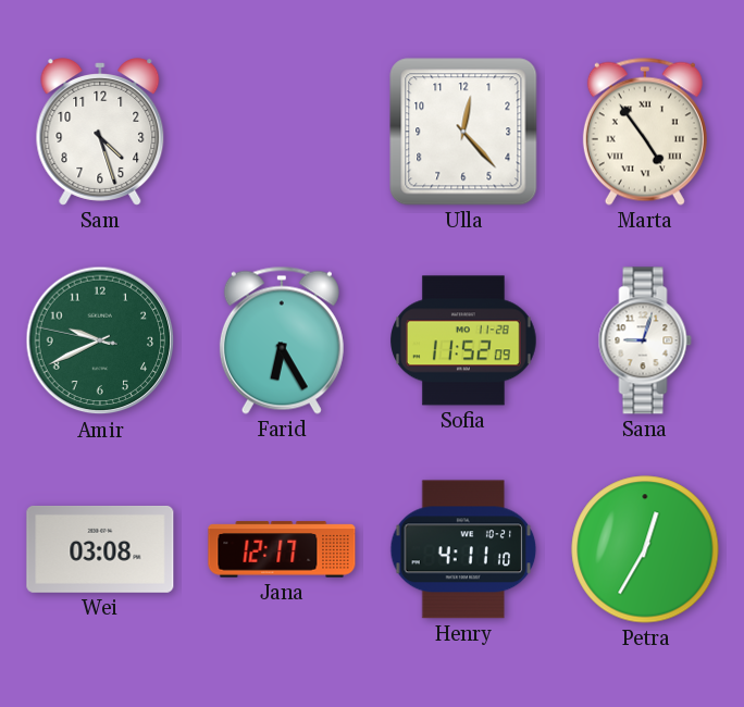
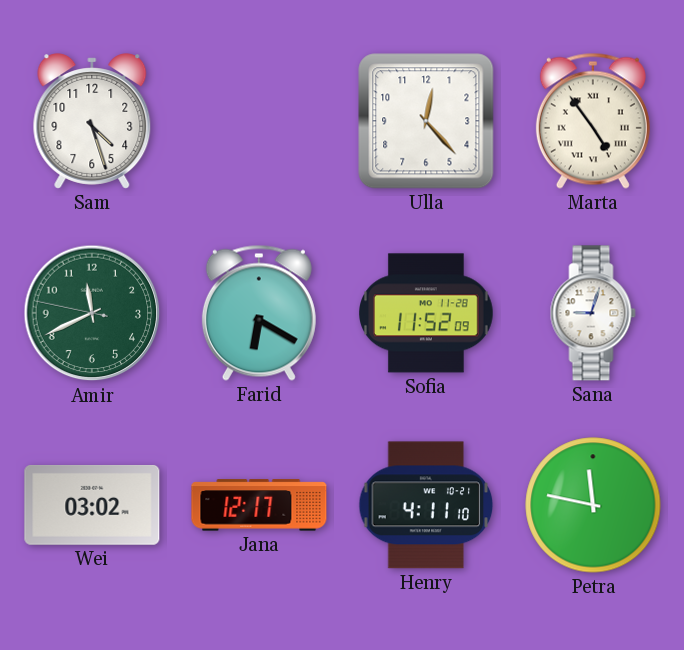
Amir: 9:40 -> 11:40 (92, 313)
Farid: 6:25 -> 6:20 (259, 313)
Wei: 03:08 -> 03:02 (92, 505)
Petra: 12:35 -> 11:47 (593, 505)
